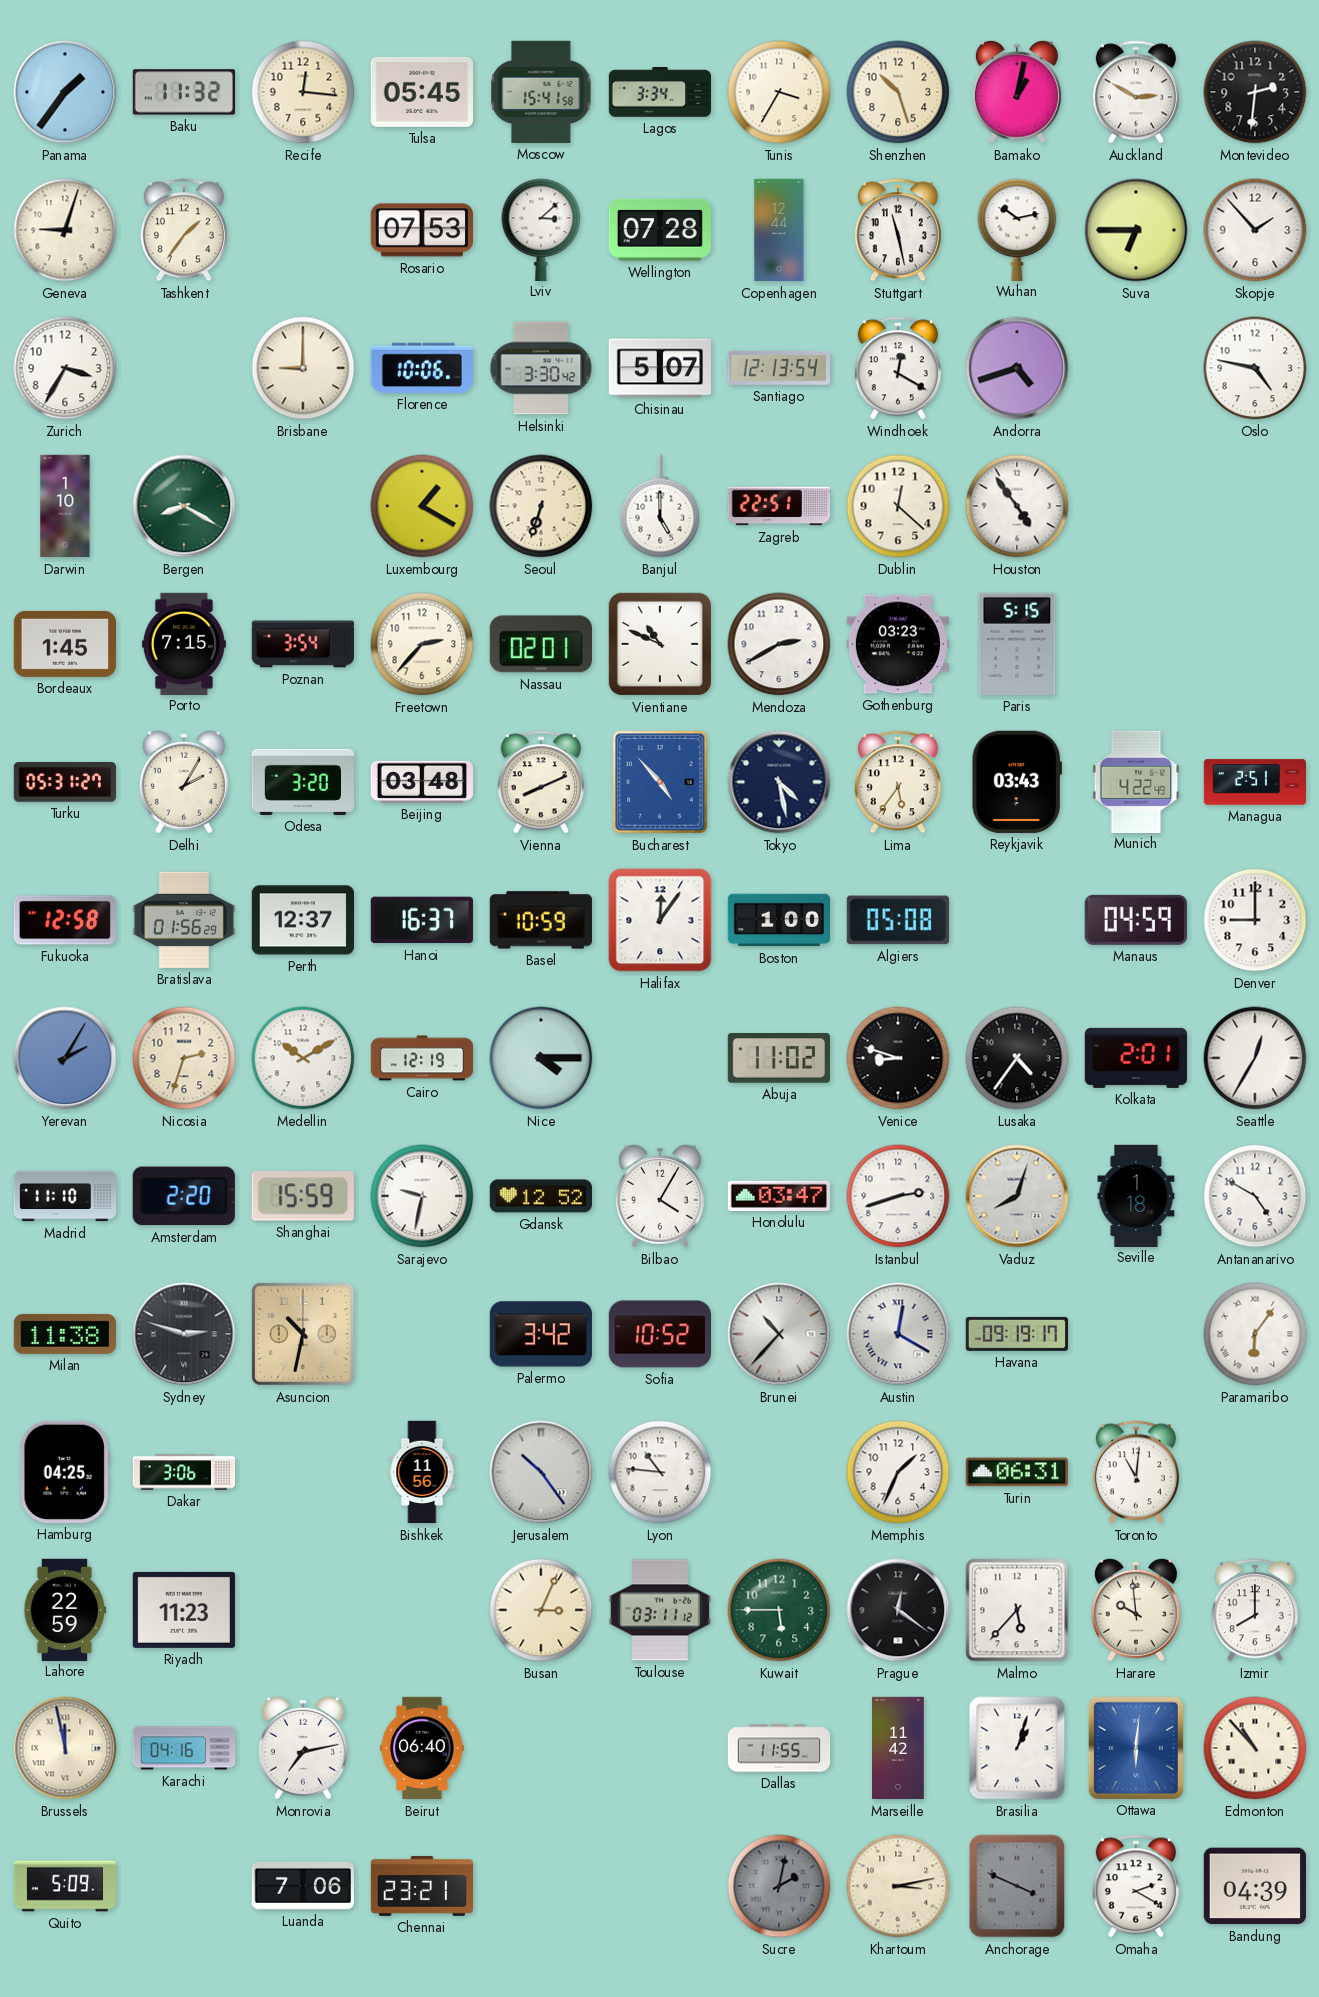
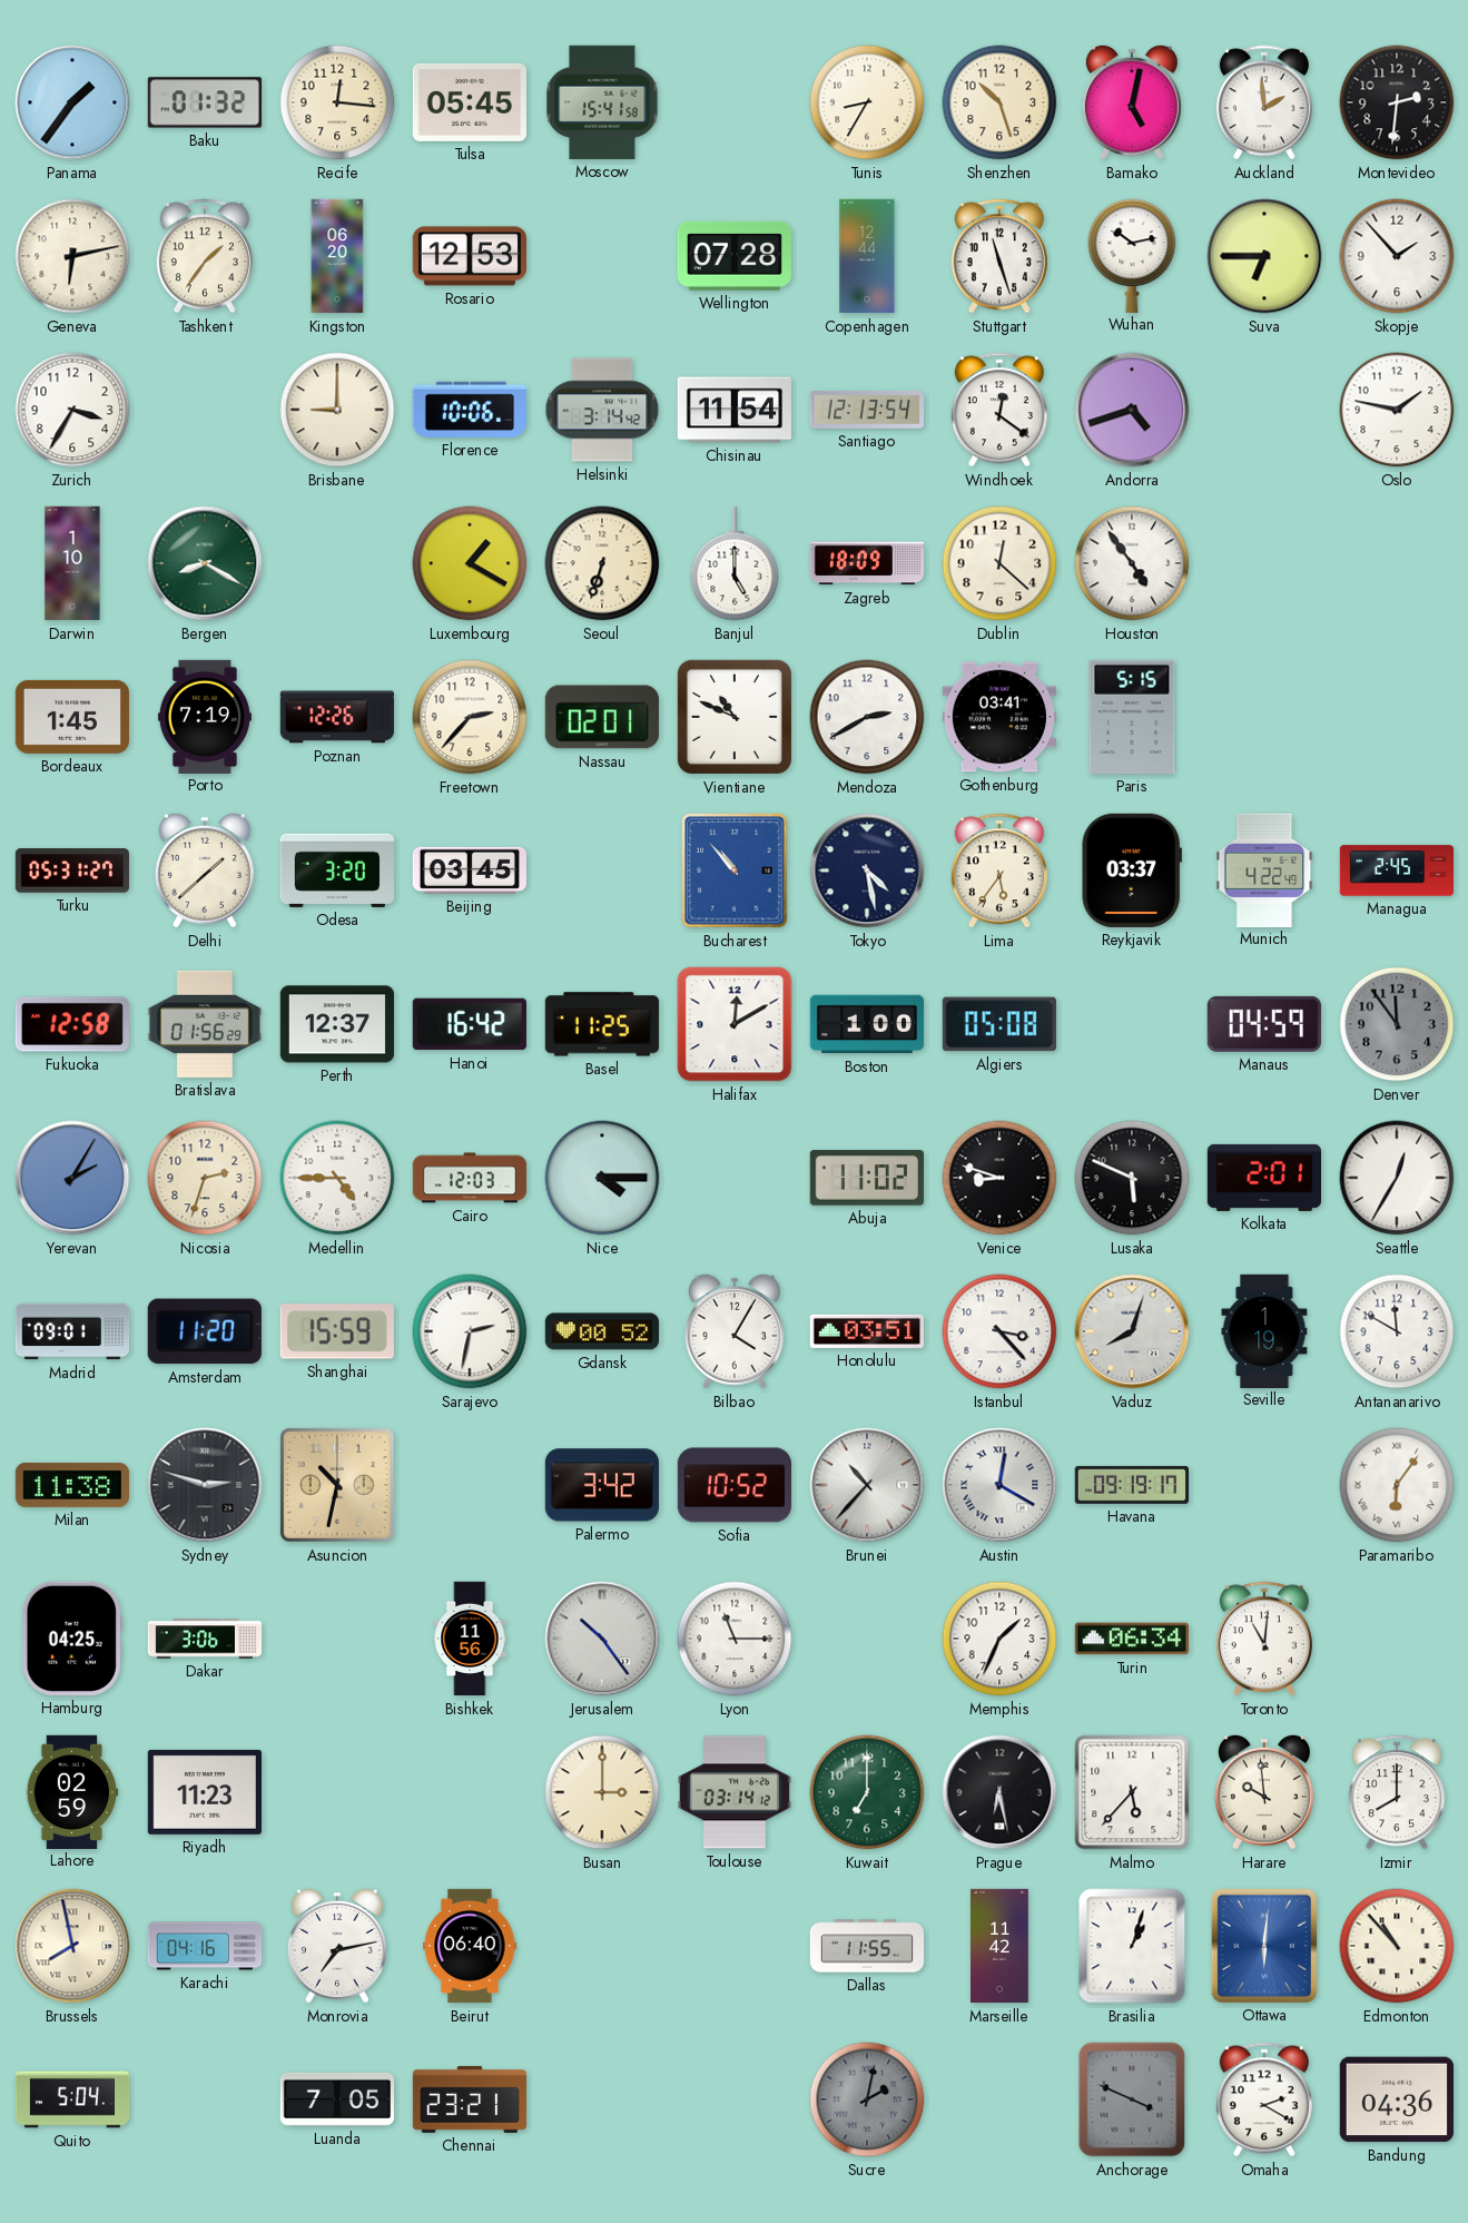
Baku: 11:32 -> 01:32 (204, 102)
Lagos: 3:34 -> none (659, 92)
Tunis: 3:35 -> 8:35 (867, 102)
Bamako: 1:02 -> 5:02 (1132, 102)
Auckland: 2:50 -> 1:59 (1264, 102)
Geneva: 9:03 -> 6:13 (72, 256)
Kingston: none -> 06:20 (337, 256)
Rosario: 07:53 -> 12:53 (469, 256)
Lviv: 3:08 -> none (541, 229)
Stuttgart: 11:28 -> 11:27 (999, 256)
Helsinki: 3:30 -> 3:14 (602, 410)
Chisinau: 5:07 -> 11:54 (733, 410)
Windhoek: 12:20 -> 12:21 (999, 410)
Oslo: 4:47 -> 1:47 (1397, 410)
Zagreb: 22:51 -> 18:09 (867, 563)
Porto: 7:15 -> 7:19 (205, 716)
Poznan: 3:54 -> 12:26 (337, 717)
Gothenburg: 03:23 -> 03:41 (998, 717)
Delhi: 2:05 -> 1:38 (205, 870)
Beijing: 03:48 -> 03:45 (469, 870)
Vienna: 8:11 -> none (541, 782)
Bucharest: 4:53 -> 10:53 (735, 870)
Reykjavik: 03:43 -> 03:37 (1132, 870)
Managua: 2:51 -> 2:45 (1397, 870)
Hanoi: 16:37 -> 16:42 (470, 1024)
Basel: 10:59 -> 11:25 (602, 1024)
Halifax: 12:06 -> 12:10 (735, 1024)
Denver: 9:00 -> 11:54 (1397, 1024)
Denver dial: white -> grey (1397, 1024)
Medellin: 10:10 -> 4:45 (337, 1178)
Cairo: 12:19 -> 12:03 (470, 1178)
Lusaka: 4:36 -> 5:49 (1132, 1178)
Madrid: 11:10 -> 09:01 (72, 1331)
Amsterdam: 2:20 -> 11:20 (205, 1331)
Sarajevo: 9:32 -> 2:32 (470, 1331)
Gdansk: 12:52 -> 00:52 (601, 1331)
Honolulu: 03:47 -> 03:51 (867, 1331)
Istanbul: 2:42 -> 3:23 (999, 1331)
Seville: 1:18 -> 1:19 (1264, 1330)
Antananarivo: 4:50 -> 11:50 (1397, 1331)
Lyon: 10:46 -> 11:15 (735, 1639)
Turin: 06:31 -> 06:34 (1131, 1639)
Lahore: 22:59 -> 02:59 (72, 1791)
Busan: 3:04 -> 3:00 (602, 1792)
Toulouse: 03:11 -> 03:14 (735, 1792)
Kuwait: 5:45 -> 7:00 (867, 1792)
Prague: 12:21 -> 6:28 (999, 1792)
Brussels: 11:58 -> 7:58 (72, 1946)
Quito: 5:09 -> 5:04 (72, 2099)
Luanda: 7:06 -> 7:05 (337, 2099)
Khartoum: 3:13 -> none (898, 1886)
Bandung: 04:39 -> 04:36 (1397, 2099)
